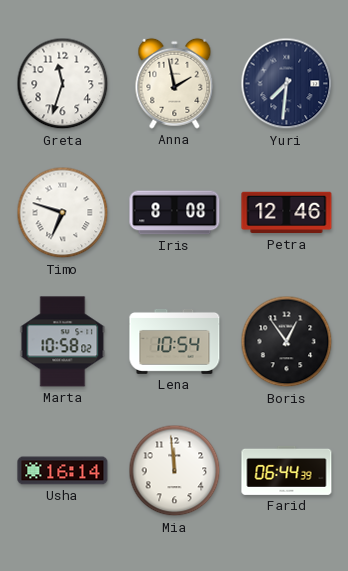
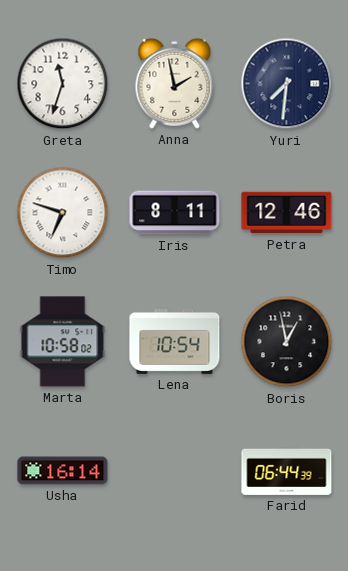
Iris: 8:08 -> 8:11 (175, 213)
Boris: 12:54 -> 12:58 (287, 342)
Mia: 11:59 -> none (175, 471)
